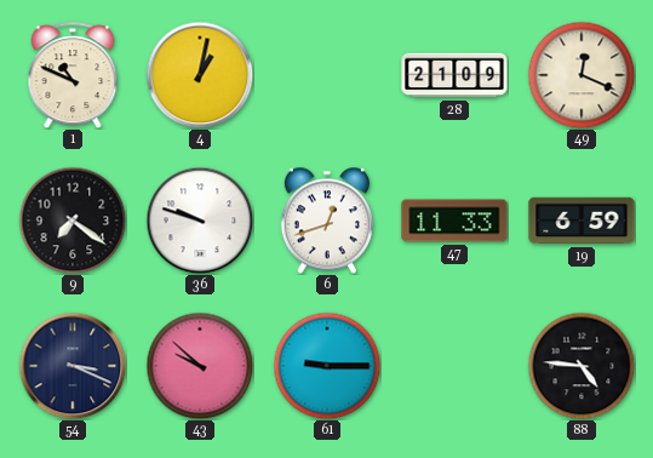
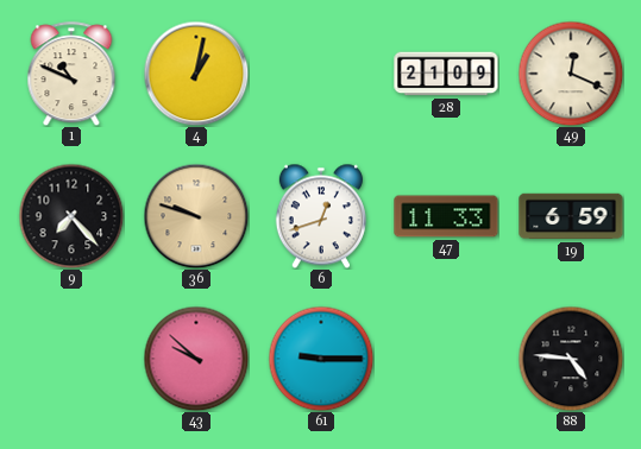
9: 7:21 -> 7:23 (71, 216)
36 dial: white -> champagne (196, 216)
54: 3:19 -> none (73, 366)
